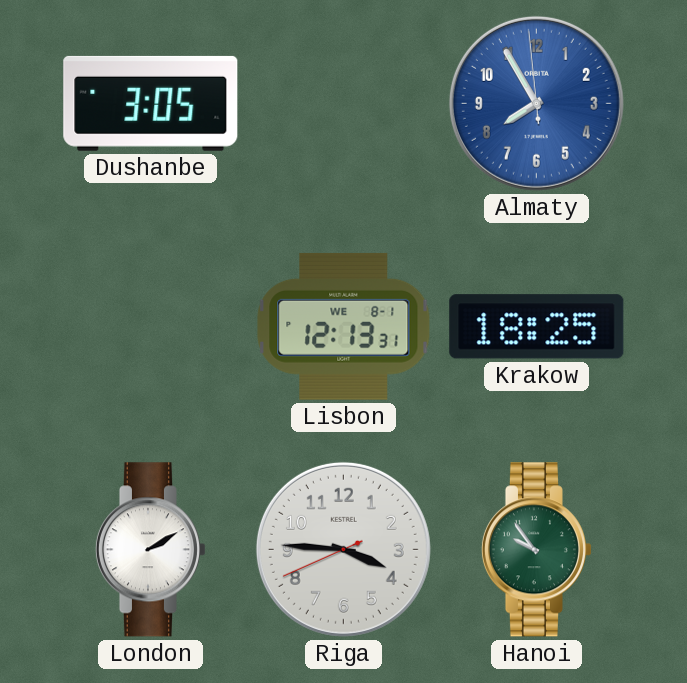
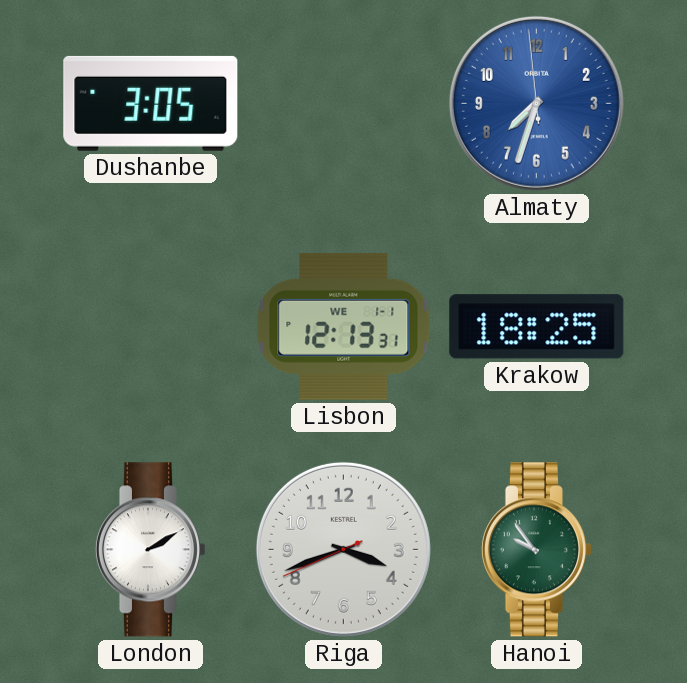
Almaty: 7:54 -> 7:32 (536, 103)
Lisbon date: WE 8-1 -> WE 1-1 (344, 326)
Riga: 3:45 -> 3:41 (343, 549)
